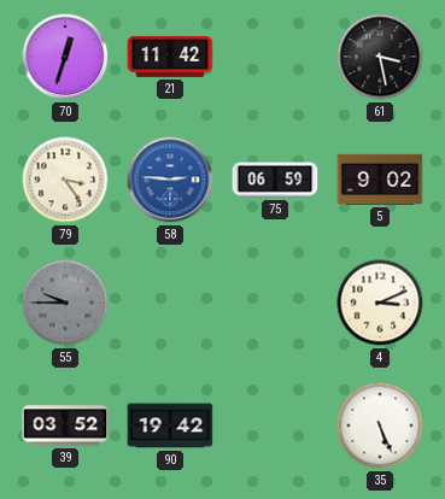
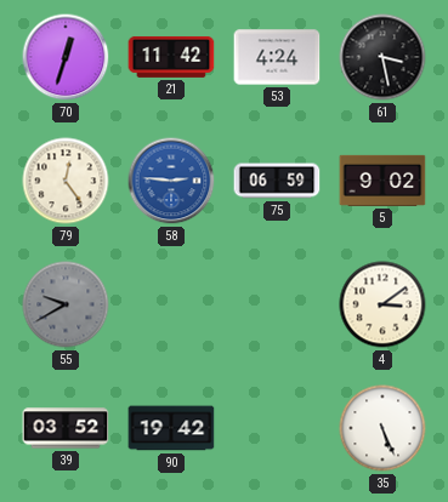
53: none -> 4:24 (277, 57)
79: 3:24 -> 12:24 (66, 181)
55: 9:45 -> 9:40 (66, 304)
4: 3:11 -> 3:09 (382, 304)
